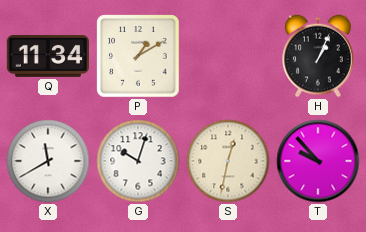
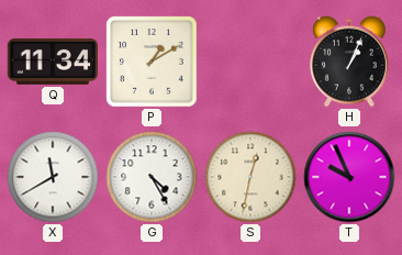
G: 10:03 -> 4:25 (152, 177)
T: 9:53 -> 9:56 (349, 177)
